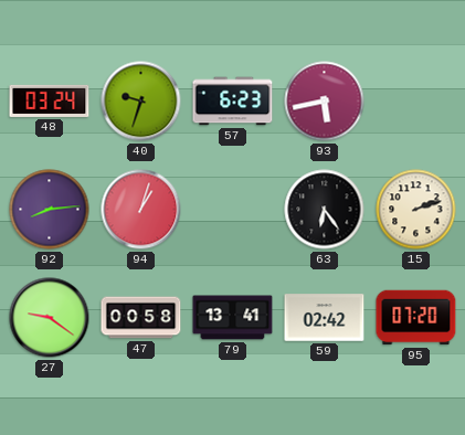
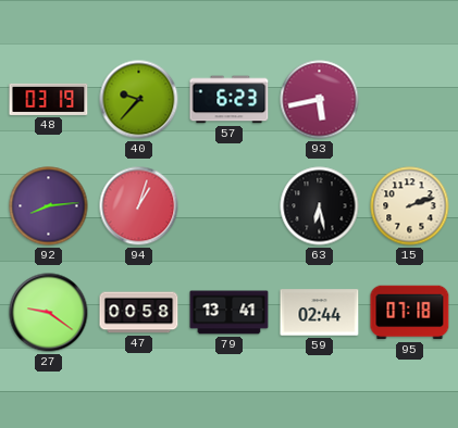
48: 03:24 -> 03:19 (49, 99)
40: 9:33 -> 9:37 (139, 100)
63: 6:24 -> 6:28 (320, 206)
59: 02:42 -> 02:44 (320, 313)
95: 07:20 -> 07:18 (410, 313)
